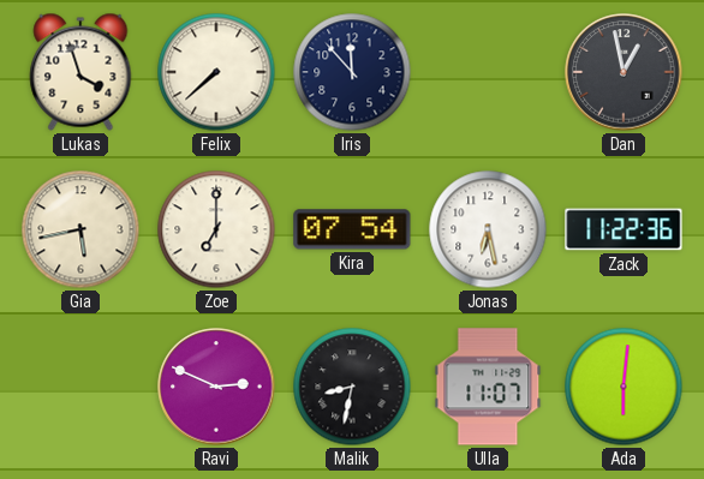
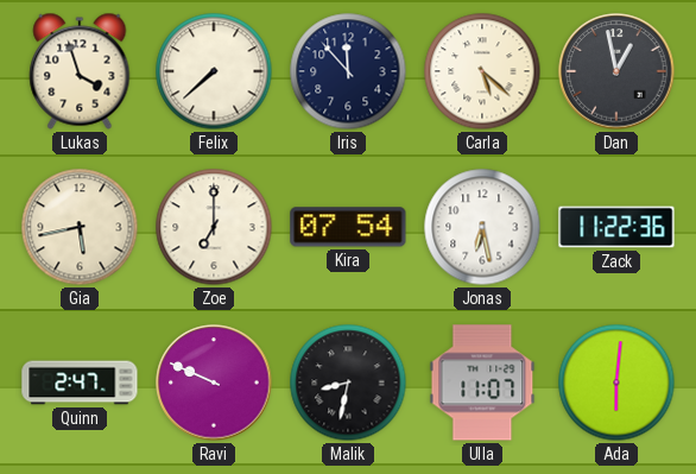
Carla: none -> 5:22 (482, 71)
Quinn: none -> 2:47 (80, 383)
Ravi: 2:49 -> 9:49 (214, 383)
